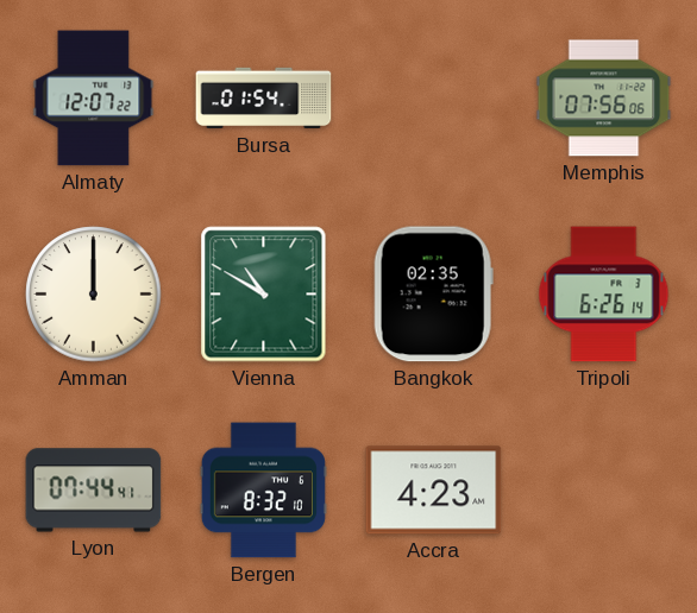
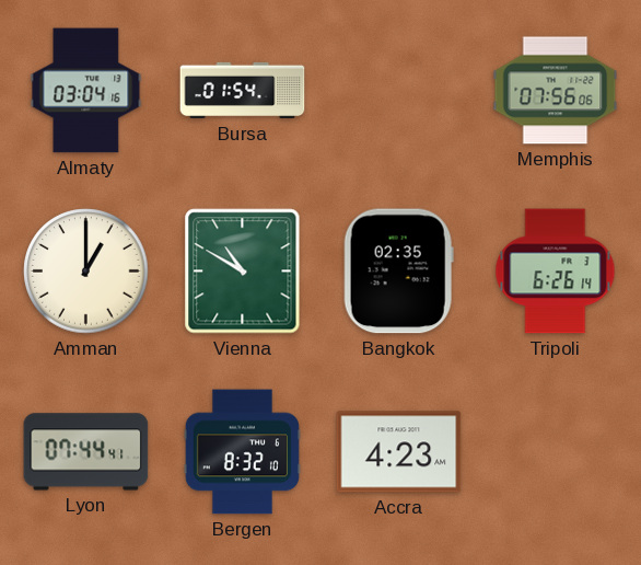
Almaty: 12:07 -> 03:04 (86, 91)
Amman: 12:00 -> 1:00 (86, 272)
